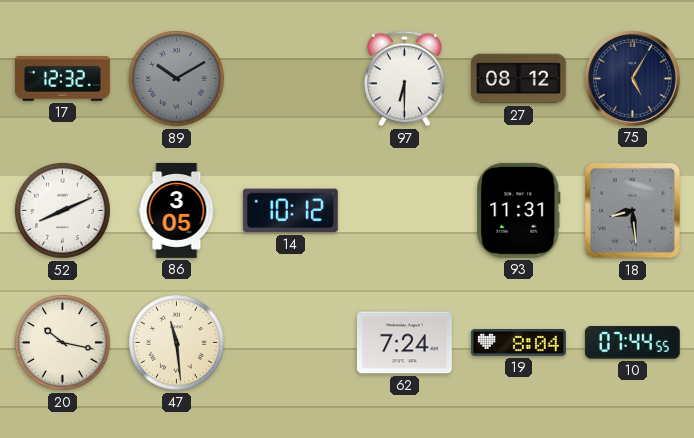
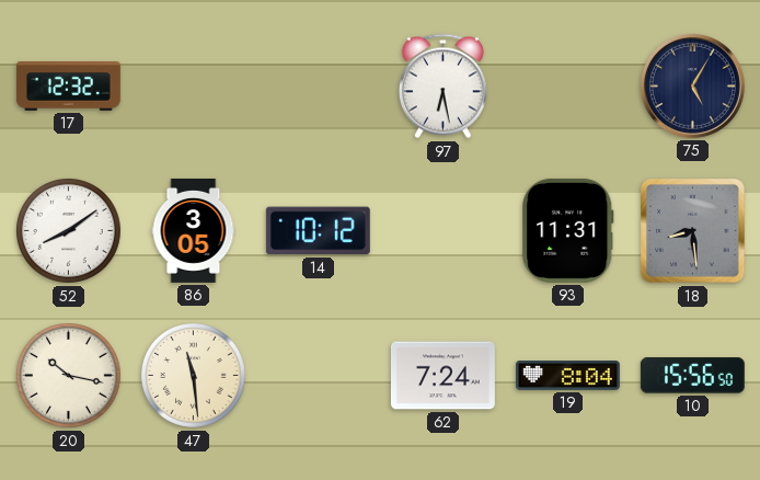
89: 10:10 -> none (177, 79)
97: 6:30 -> 6:28 (442, 87)
27: 08:12 -> none (518, 79)
52: 8:11 -> 8:09 (69, 231)
10: 07:44 -> 15:56 (692, 376)
